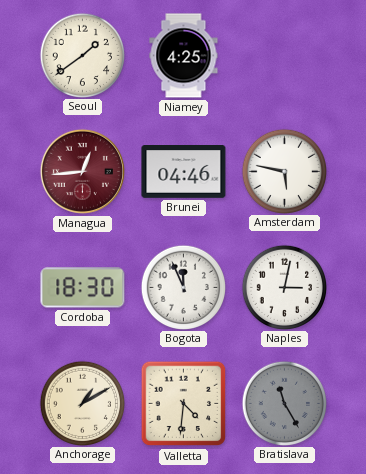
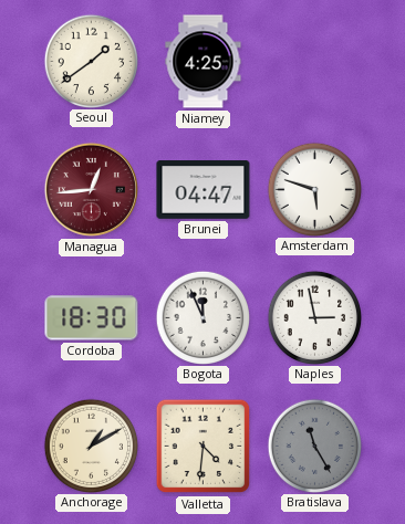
Brunei: 04:46 -> 04:47 (204, 190)
Amsterdam: 5:47 -> 5:48 (314, 189)
Naples: 3:02 -> 2:58 (314, 317)
